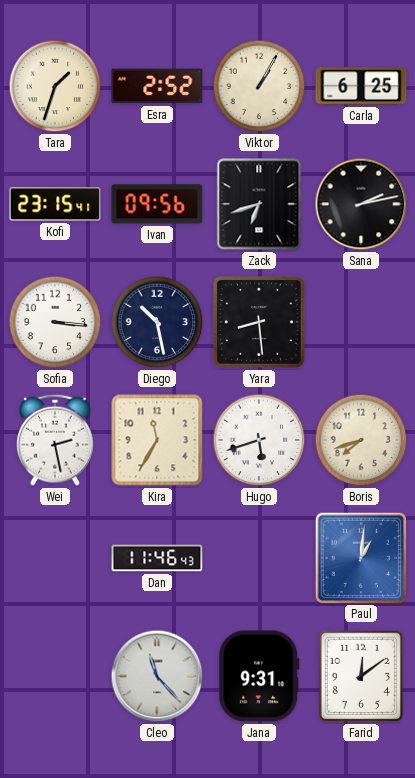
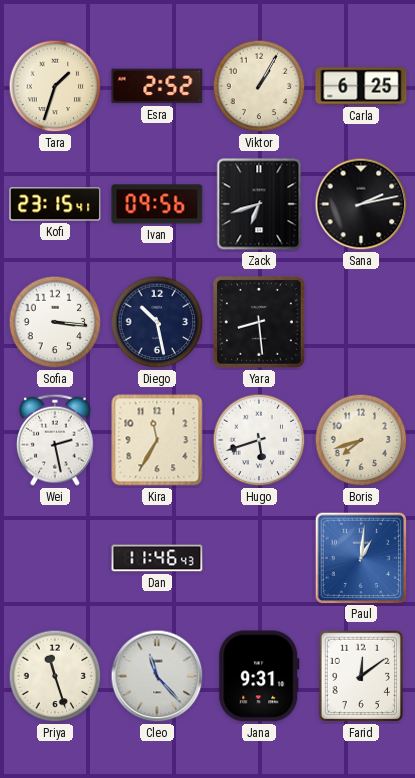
Priya: none -> 11:27 (55, 676)
